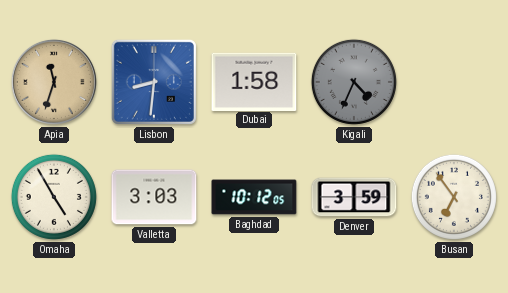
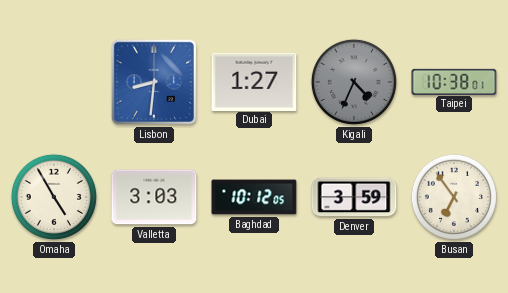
Apia: 11:33 -> none (54, 82)
Dubai: 1:58 -> 1:27 (254, 81)
Taipei: none -> 10:38 (454, 81)
